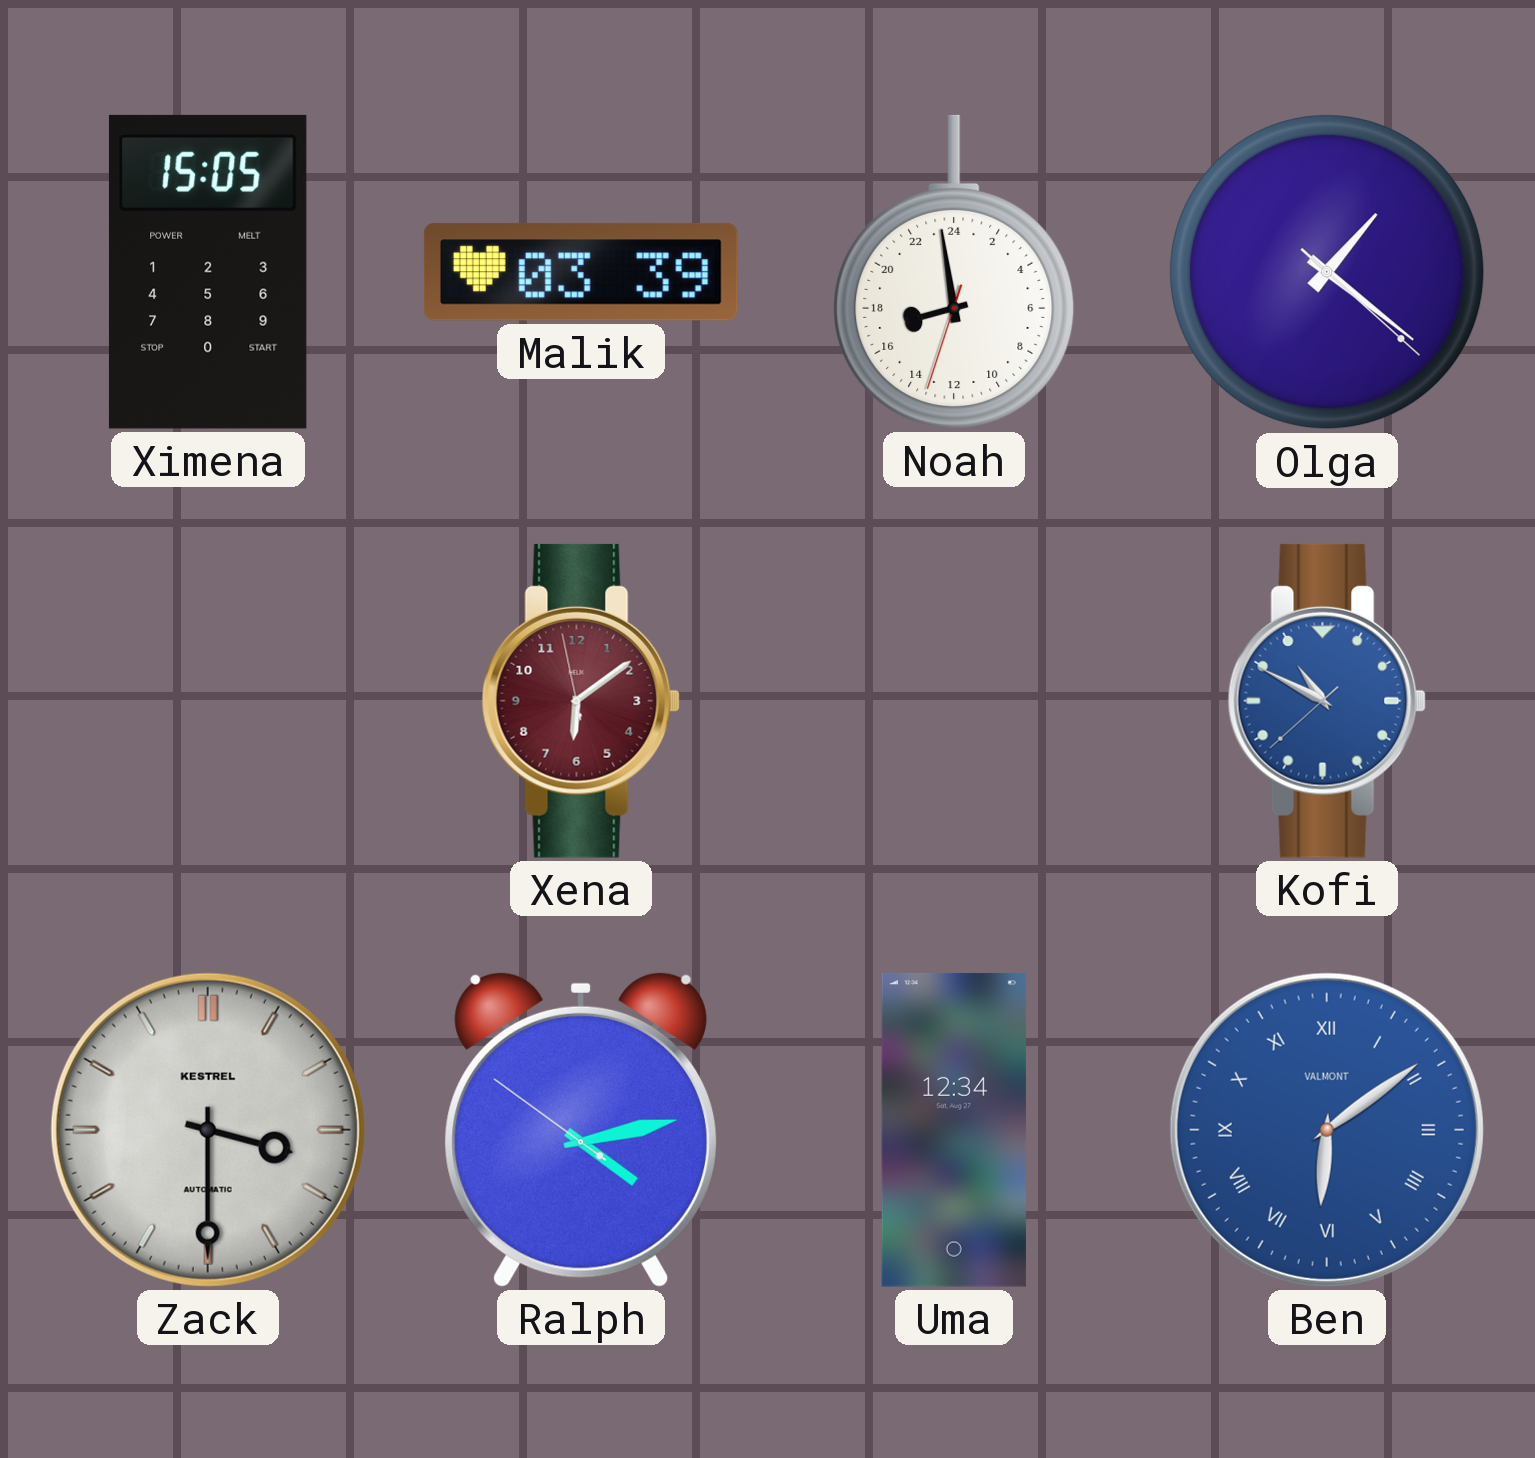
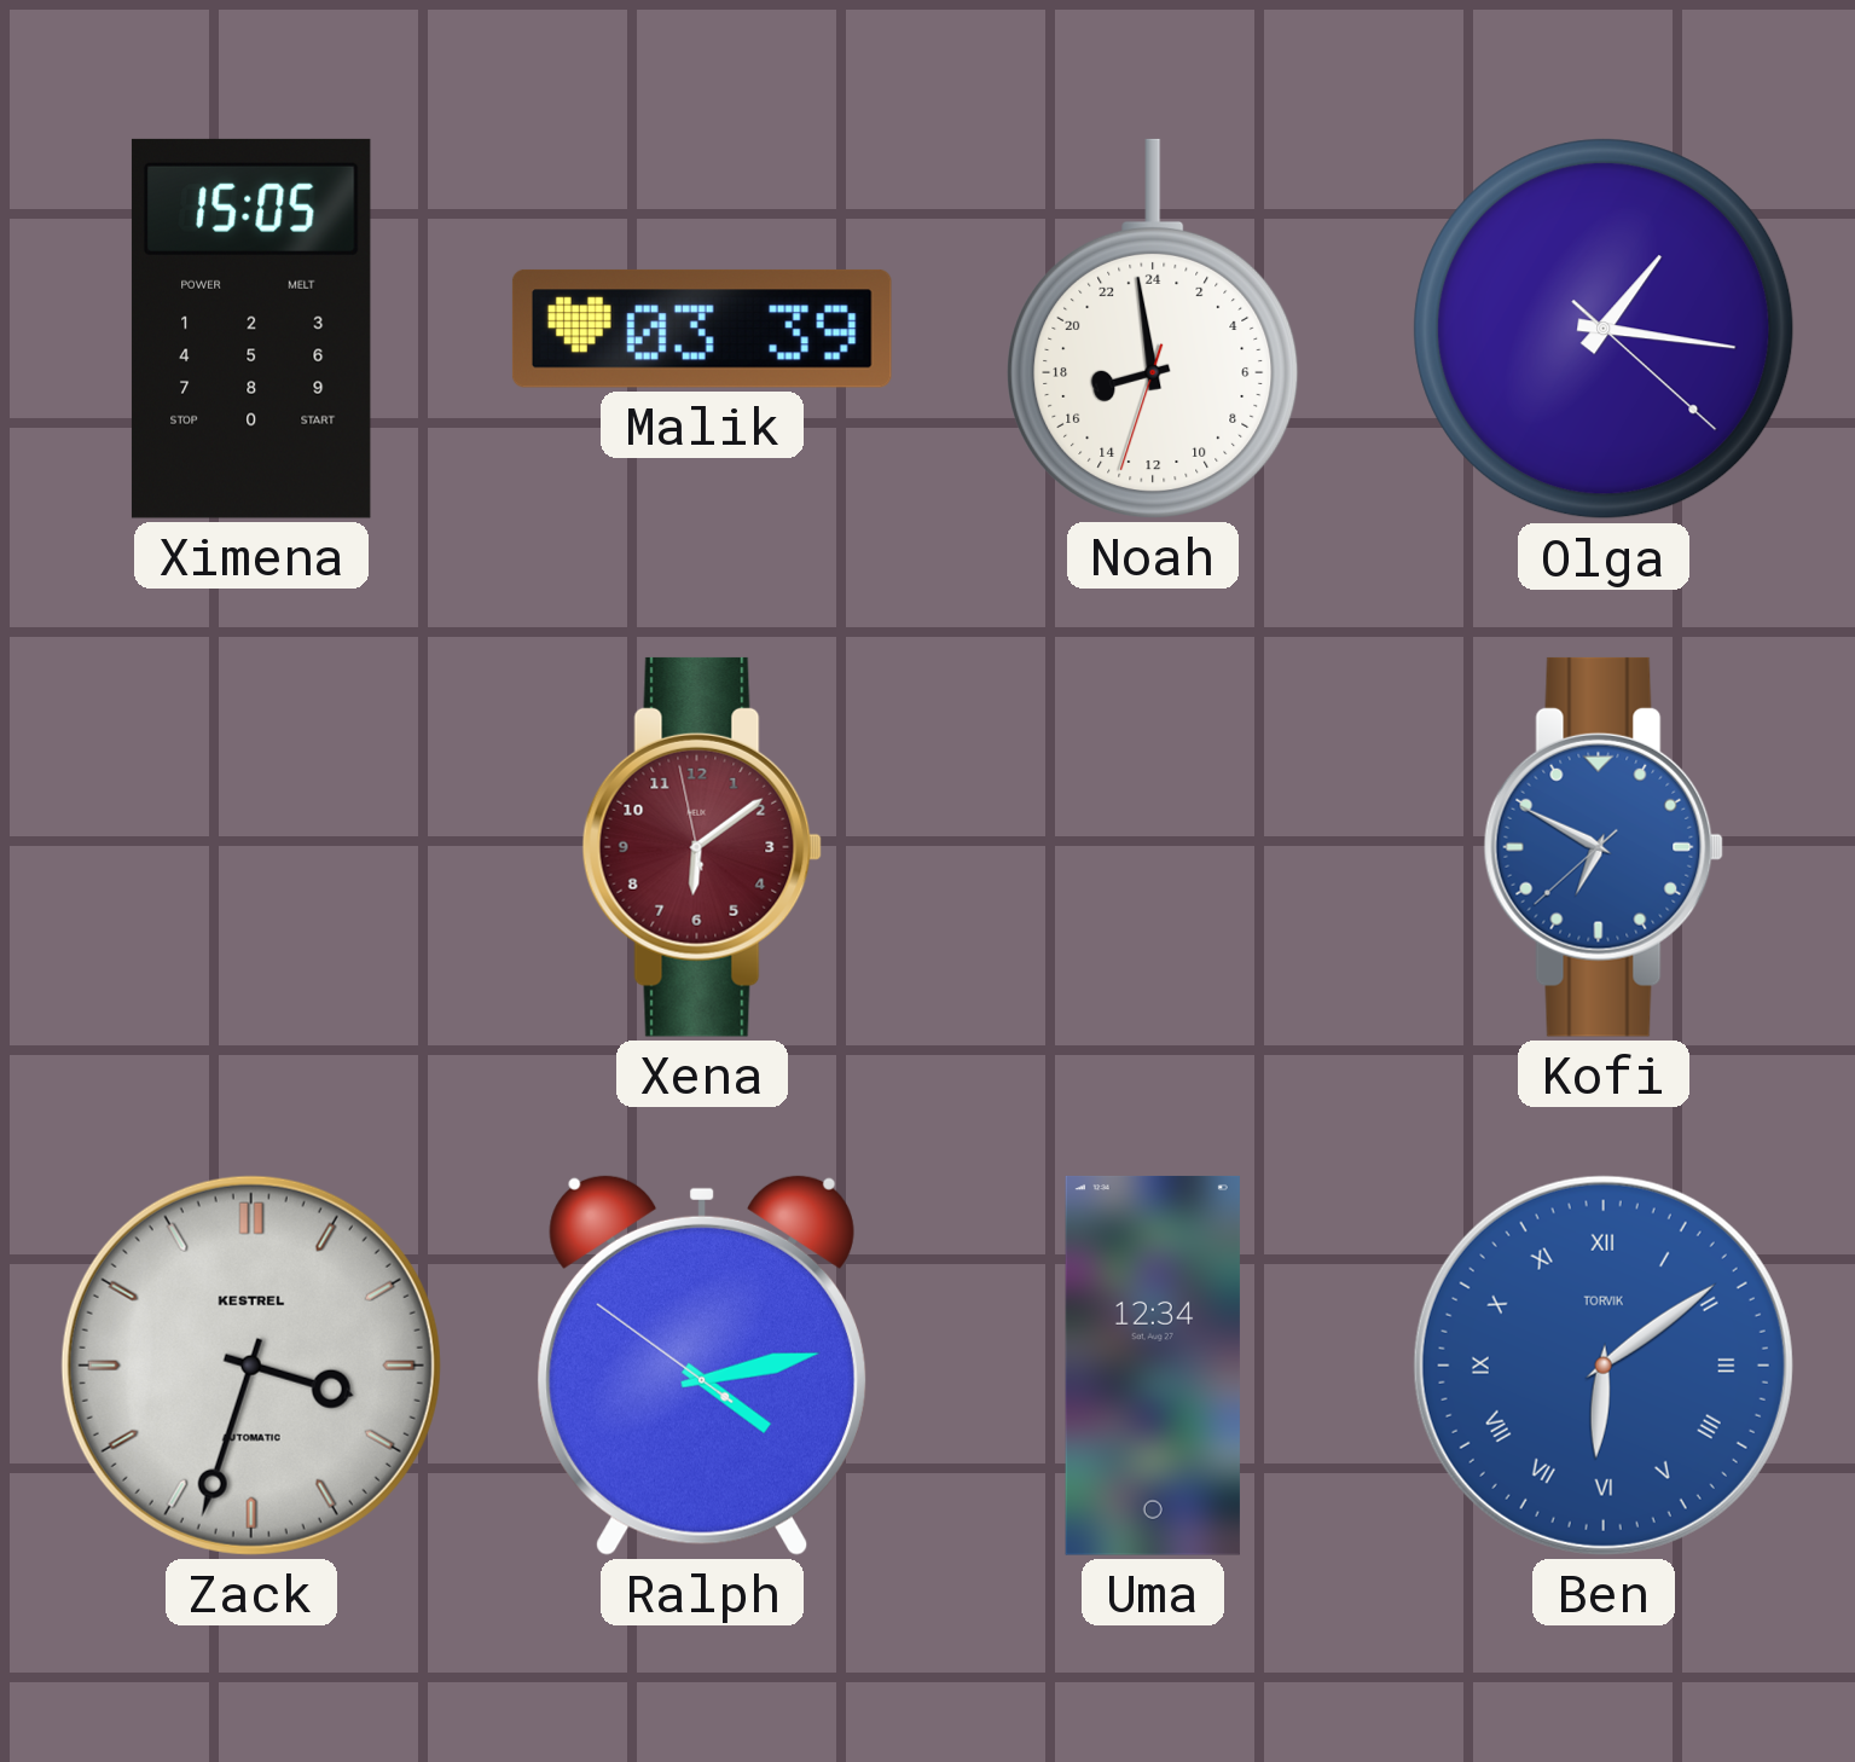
Olga: 1:21 -> 1:16 (1604, 329)
Kofi: 10:49 -> 6:49 (1604, 847)
Zack: 3:30 -> 3:33 (251, 1366)
Ben brand: VALMONT -> TORVIK (1604, 1366)
